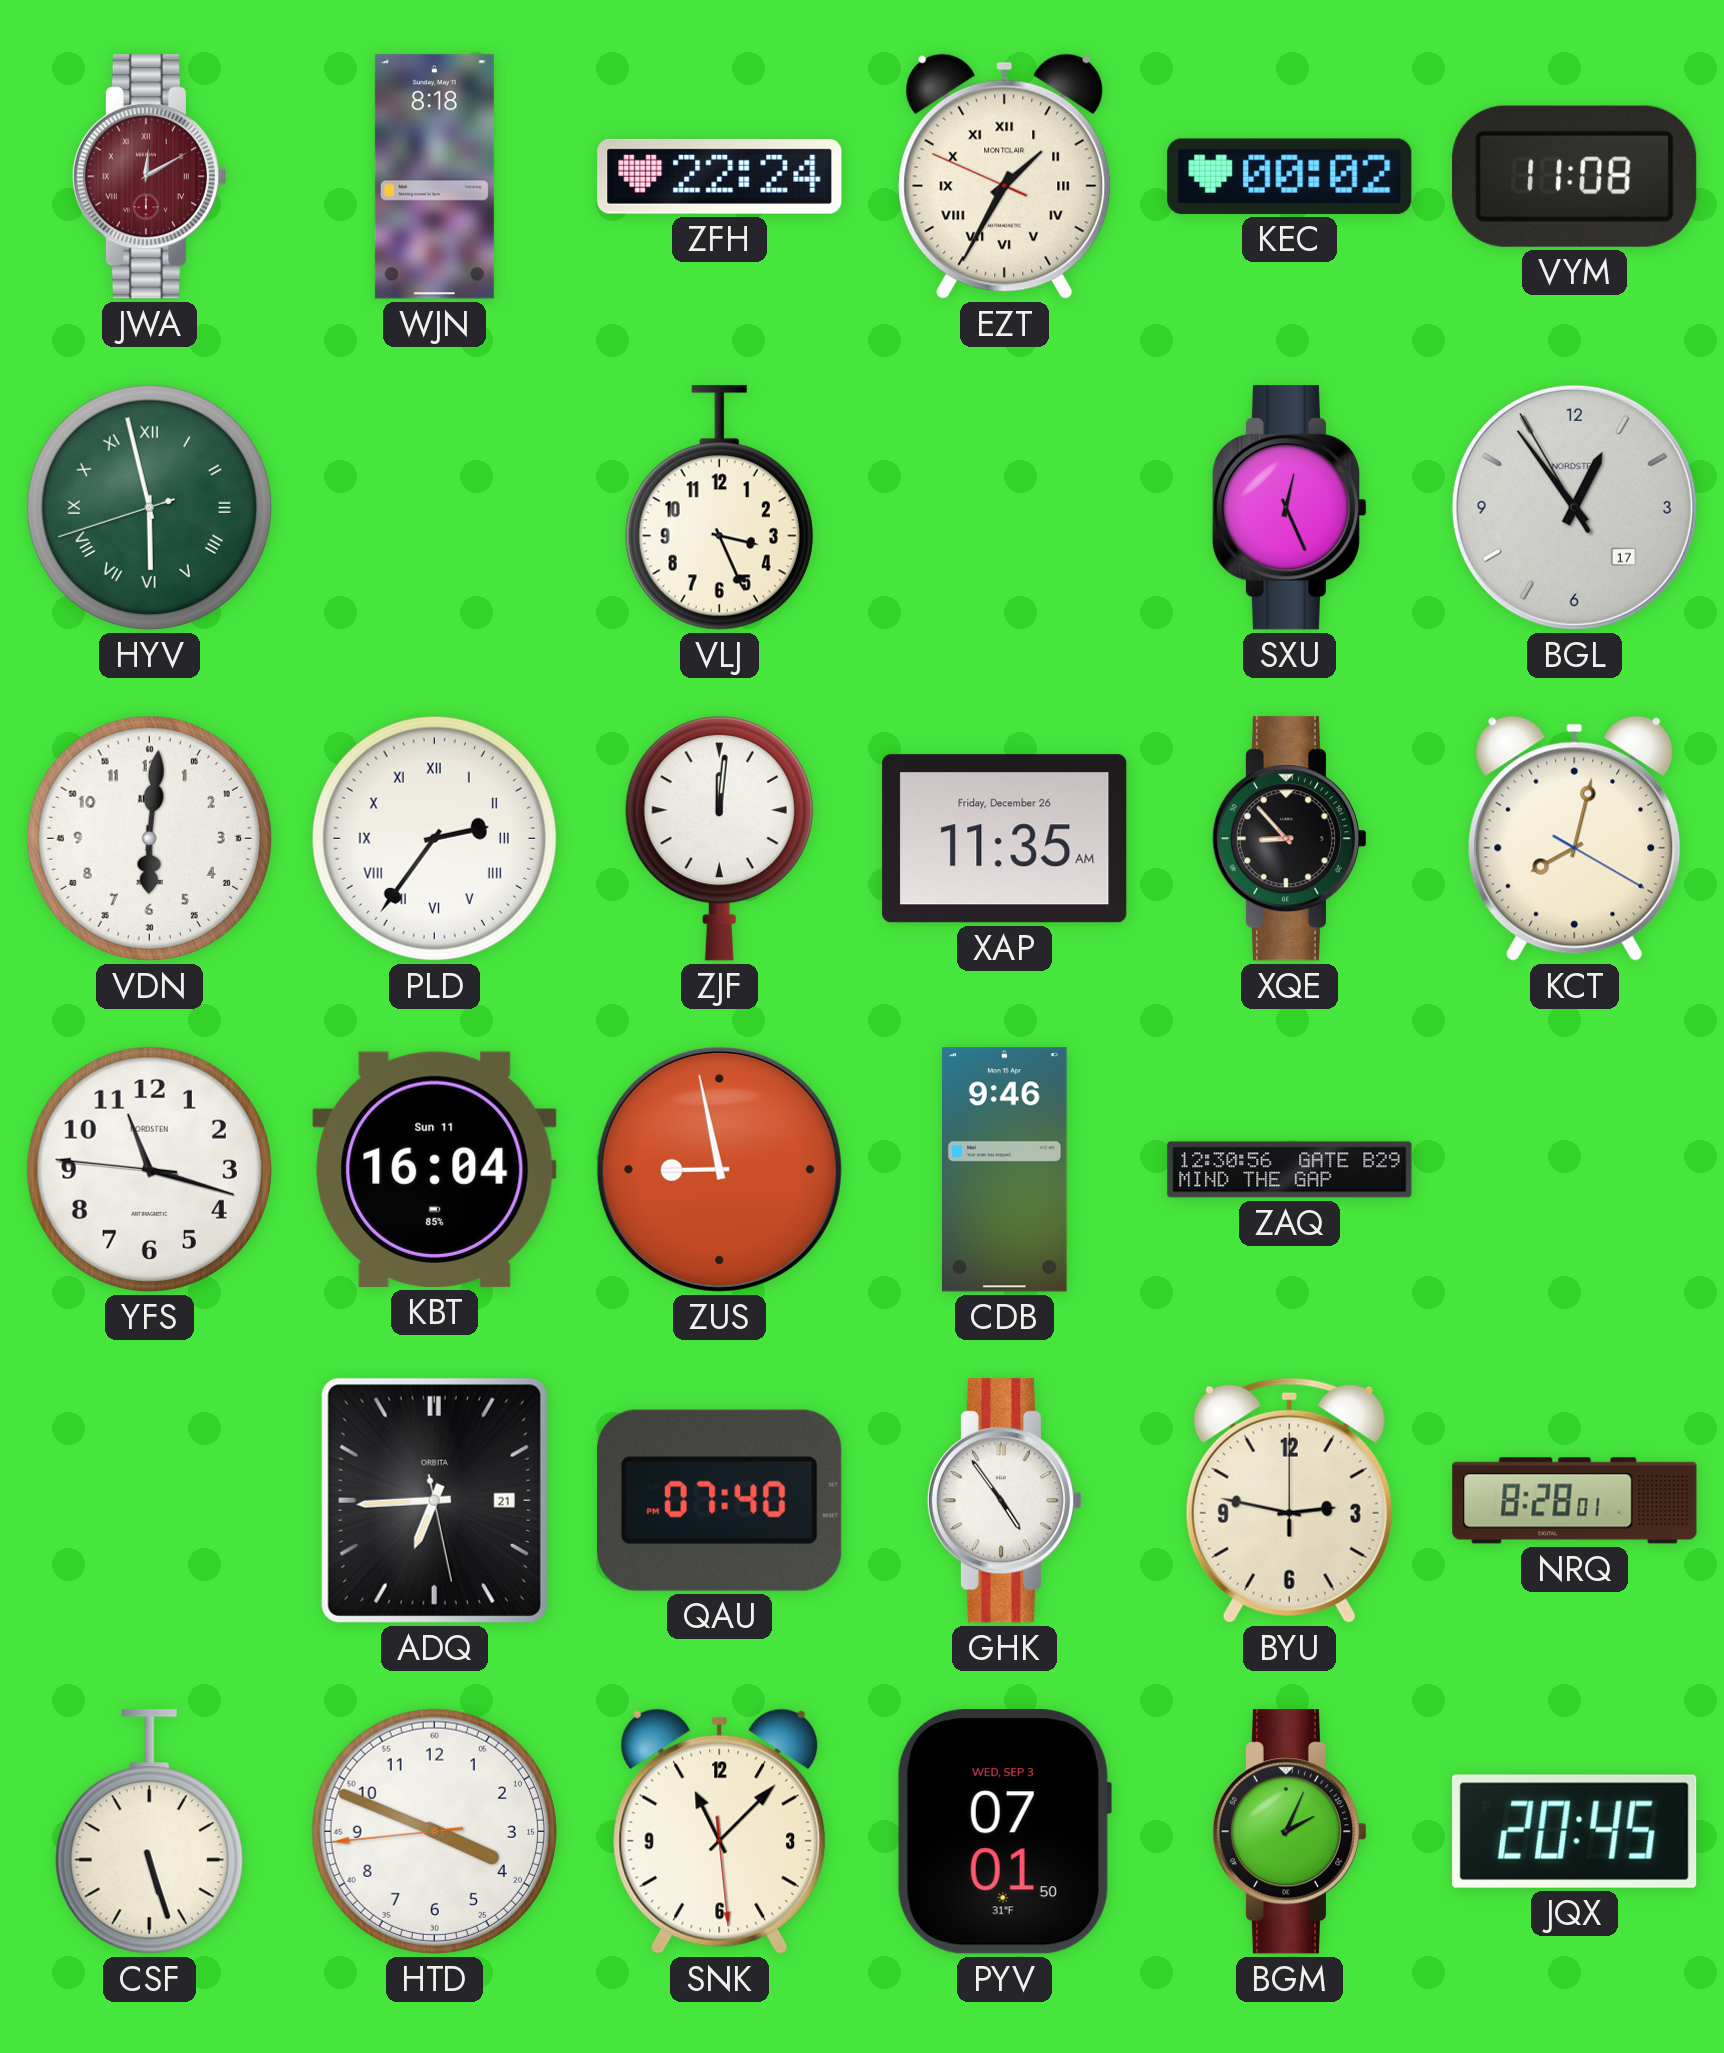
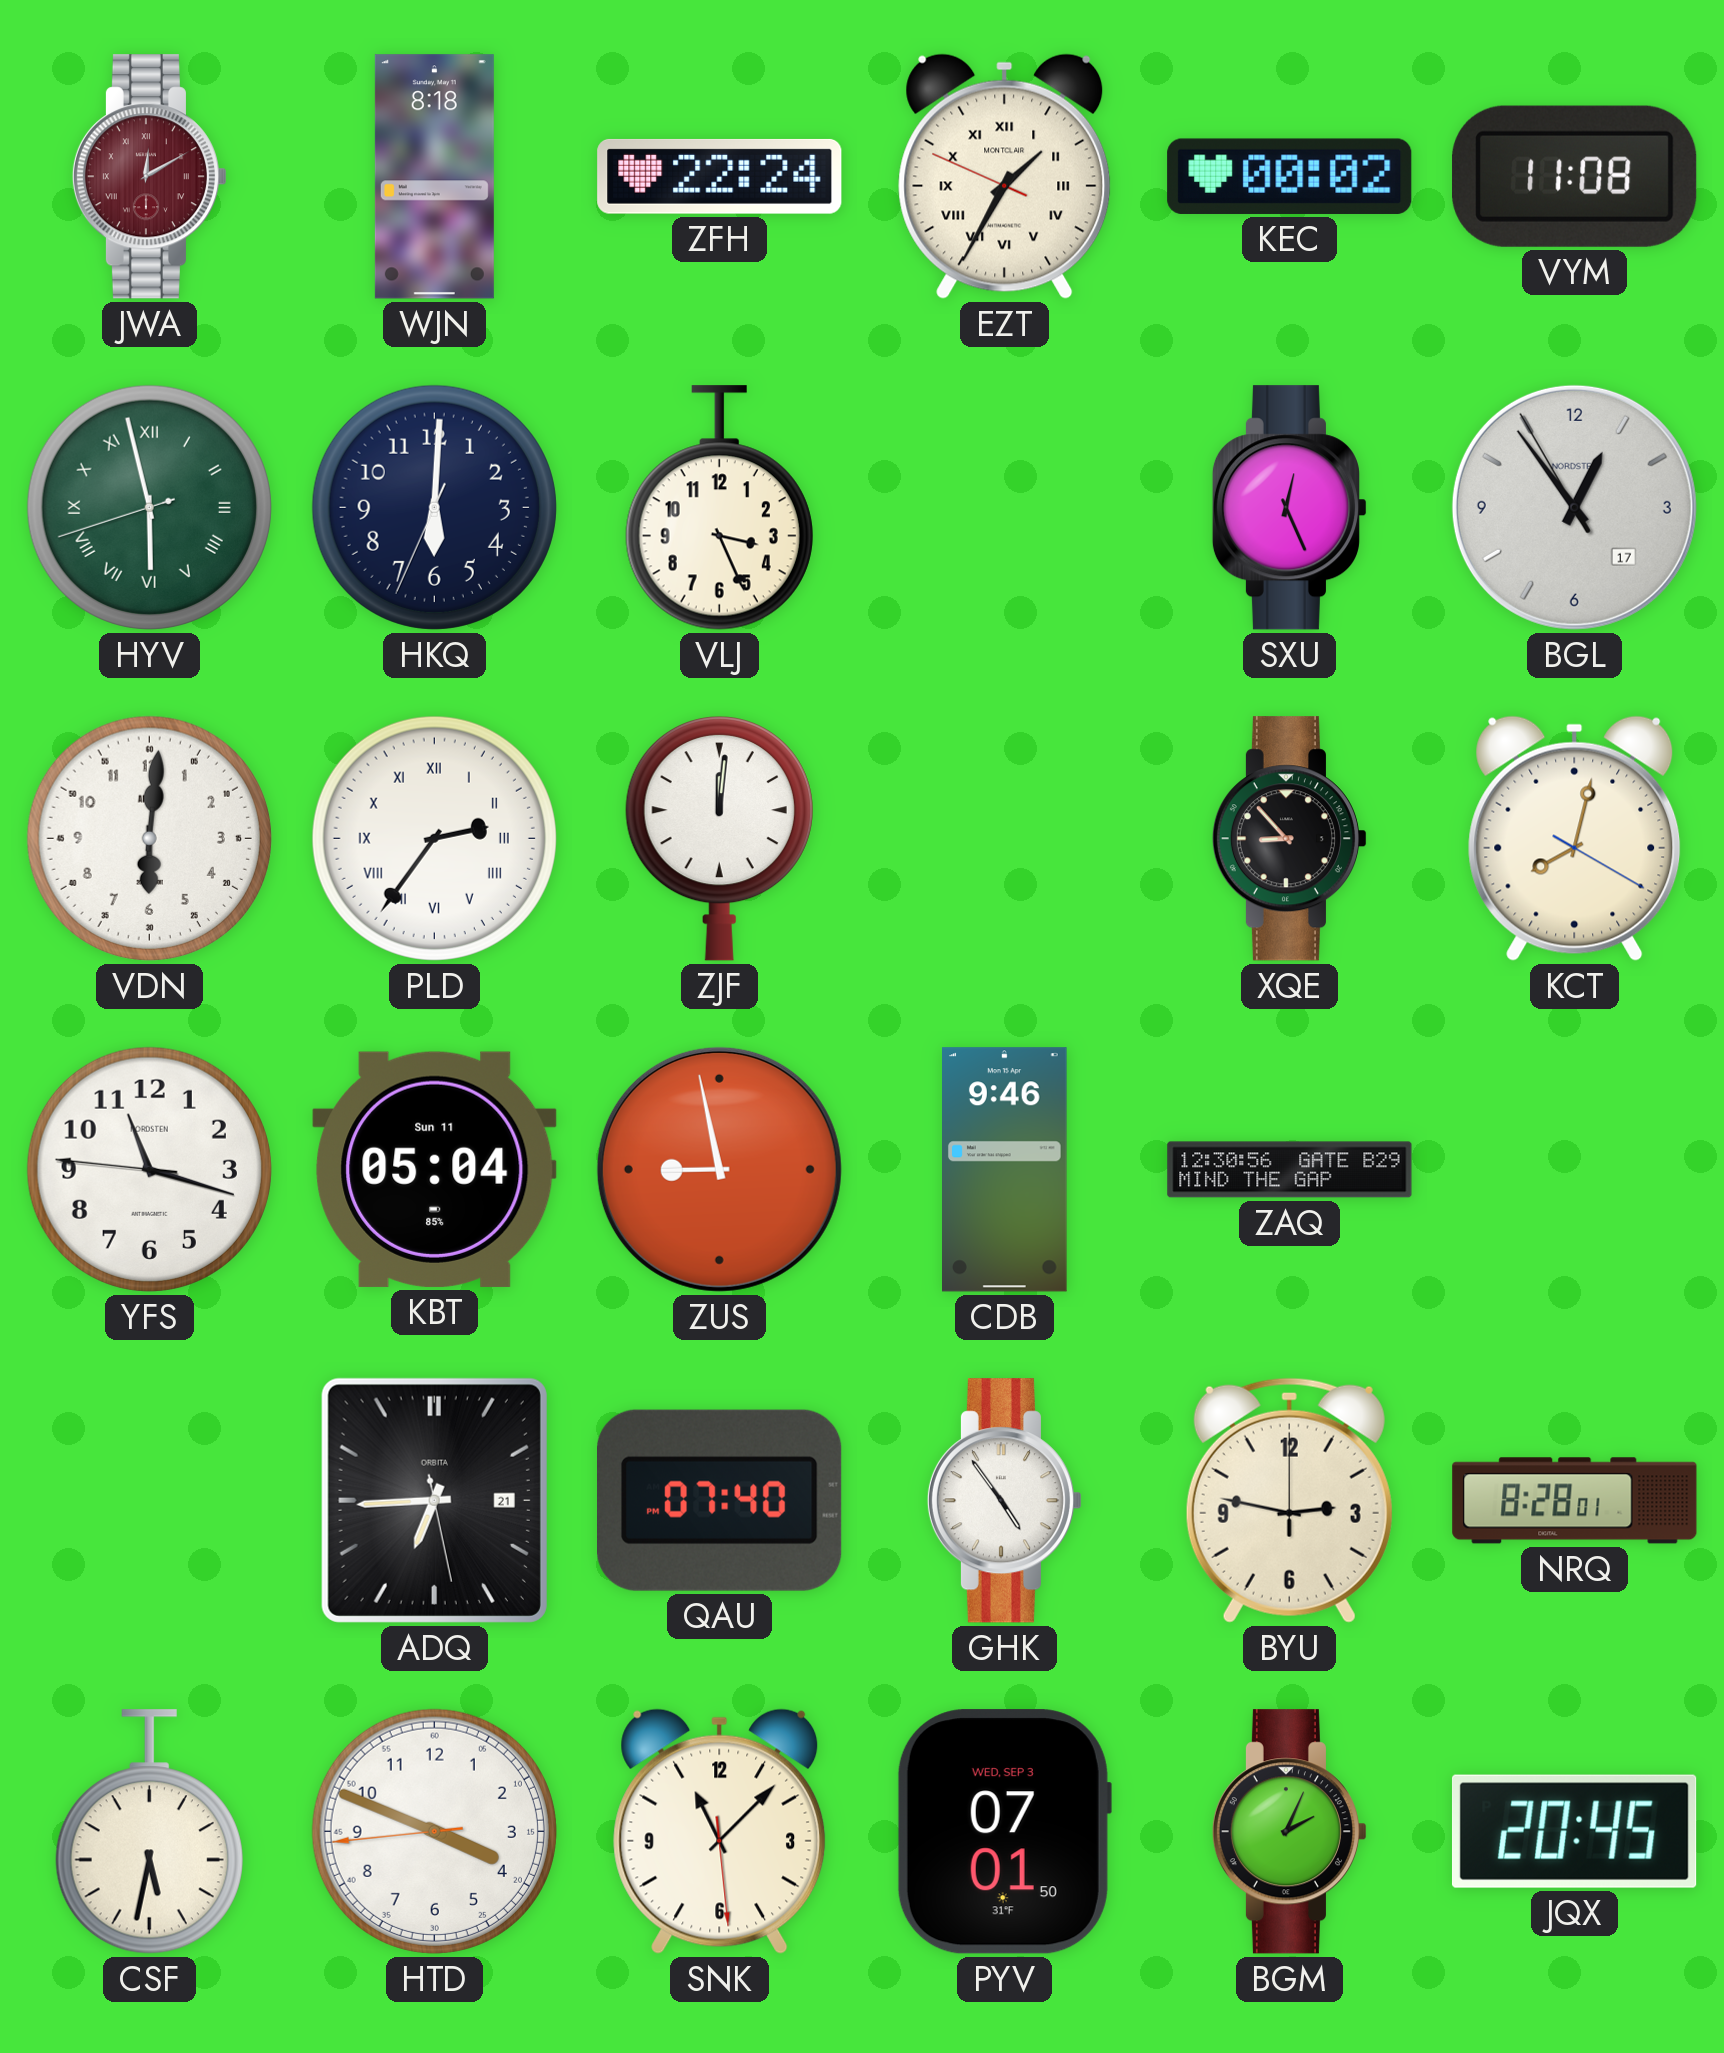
HKQ: none -> 6:00 (434, 507)
XAP: 11:35 -> none (1005, 839)
KBT: 16:04 -> 05:04 (435, 1169)
CSF: 5:27 -> 5:32 (149, 1832)
